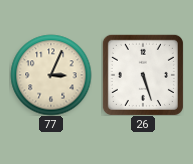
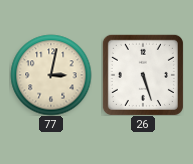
77: 3:04 -> 3:02 (51, 75)
